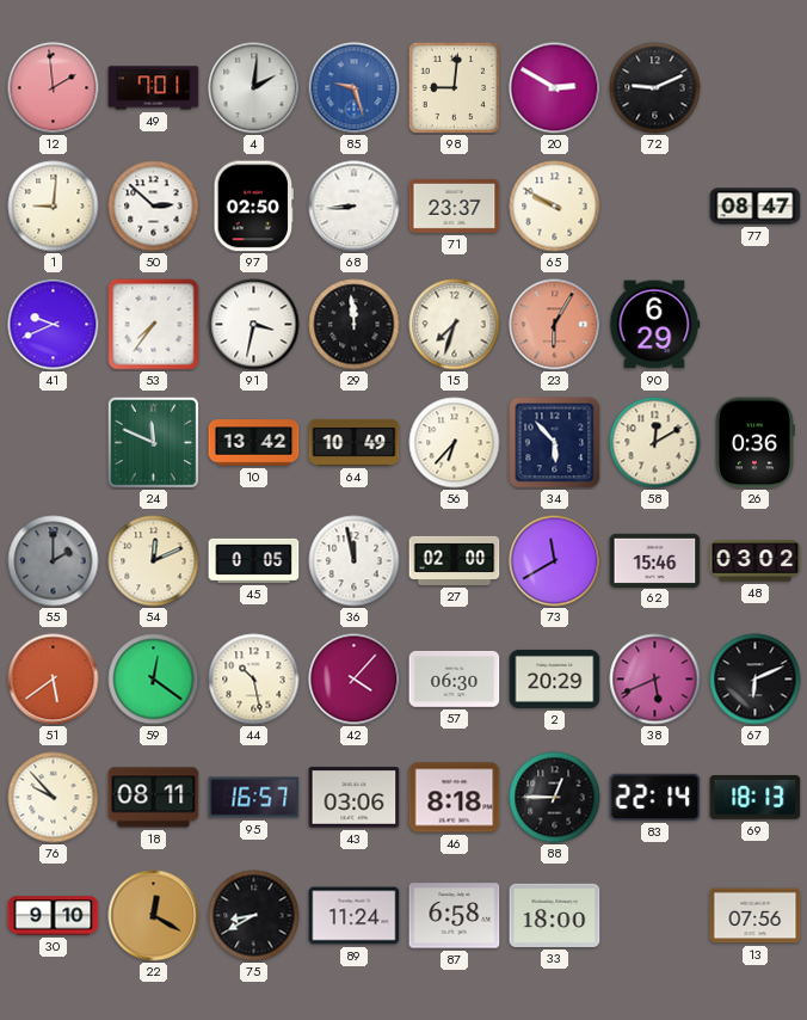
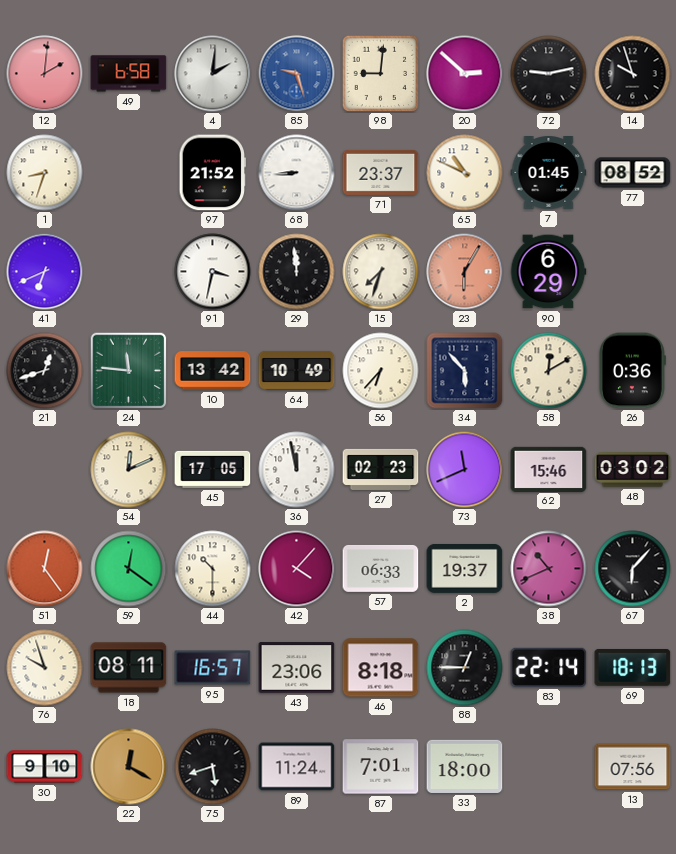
12: 1:59 -> 2:01 (45, 74)
49: 7:01 -> 6:58 (129, 74)
20: 2:50 -> 2:52 (465, 74)
72: 9:11 -> 9:13 (549, 74)
14: none -> 9:57 (633, 74)
1: 9:01 -> 8:33 (45, 173)
50: 2:52 -> none (154, 207)
97: 02:50 -> 21:52 (212, 173)
65: 9:50 -> 10:49 (465, 173)
7: none -> 01:45 (549, 173)
77: 08:47 -> 08:52 (633, 173)
41: 9:41 -> 6:41 (45, 272)
53: 7:36 -> none (154, 325)
21: none -> 12:42 (45, 371)
24: 11:49 -> 11:46 (128, 370)
55: 2:00 -> none (54, 561)
45: 0:05 -> 17:05 (213, 469)
27: 02:00 -> 02:23 (381, 469)
73: 11:40 -> 11:41 (465, 470)
51: 5:39 -> 12:24 (45, 569)
44: 10:28 -> 10:30 (213, 569)
57: 06:30 -> 06:33 (381, 568)
2: 20:29 -> 19:37 (465, 568)
38: 5:41 -> 10:41 (549, 569)
67: 6:11 -> 6:07 (633, 569)
76: 9:53 -> 9:57 (45, 668)
43: 03:06 -> 23:06 (297, 668)
75: 8:40 -> 5:42 (213, 767)
87: 6:58 -> 7:01 (381, 767)
